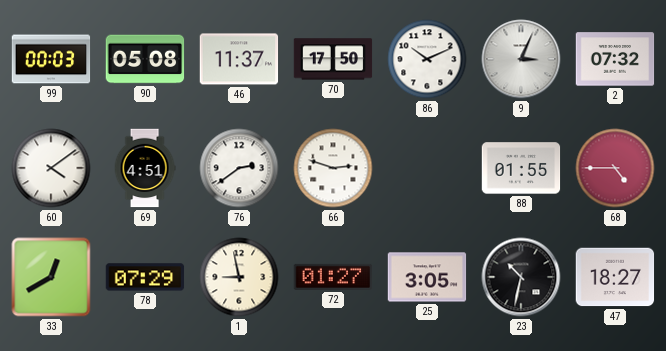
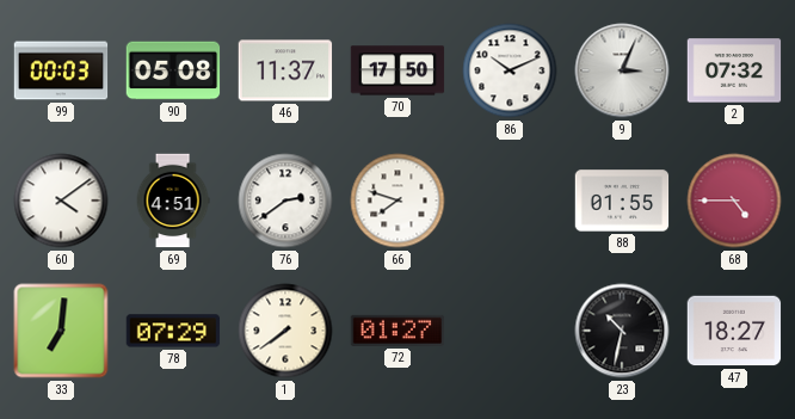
66: 2:48 -> 7:48 (397, 201)
33: 12:40 -> 7:01 (61, 331)
1: 8:58 -> 7:39 (285, 331)
25: 3:05 -> none (427, 277)
